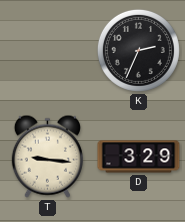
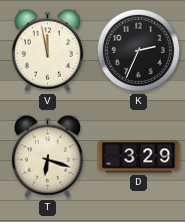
V: none -> 11:58 (47, 50)
T: 9:16 -> 6:18 (47, 156)
